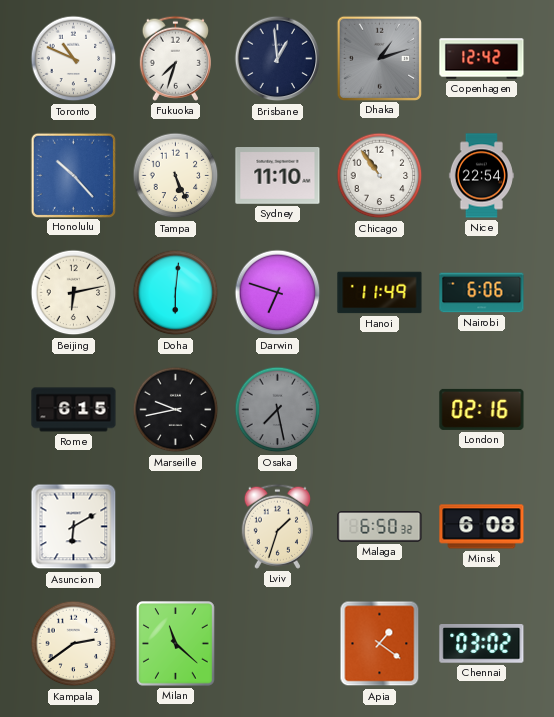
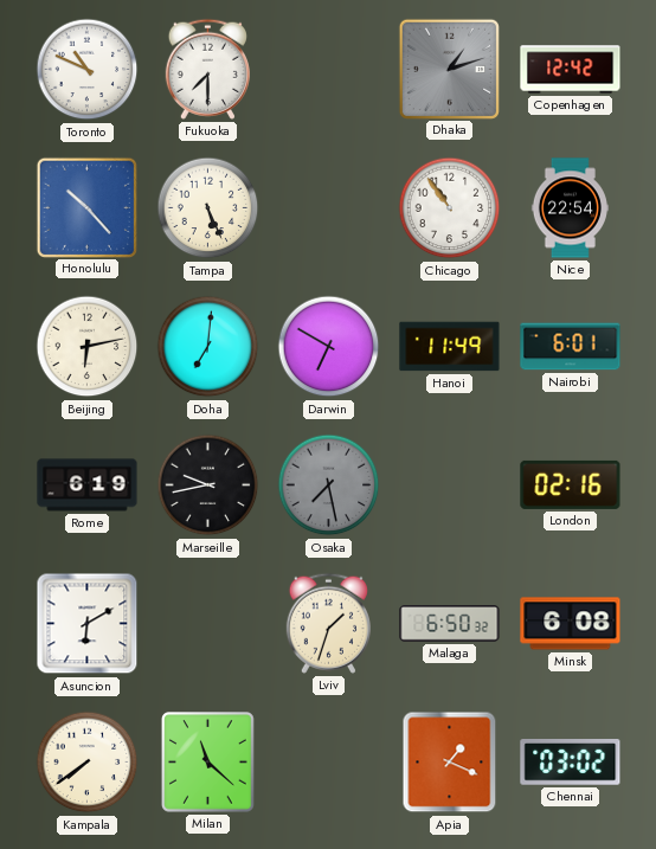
Fukuoka: 7:33 -> 7:30 (207, 69)
Brisbane: 12:59 -> none (278, 59)
Sydney: 11:10 -> none (278, 176)
Doha: 6:01 -> 7:01 (208, 347)
Darwin: 6:48 -> 6:50 (329, 347)
Nairobi: 6:06 -> 6:01 (571, 347)
Rome: 6:15 -> 6:19 (88, 485)
Kampala: 2:39 -> 7:39 (88, 763)
Apia: 1:21 -> 1:19 (450, 763)
